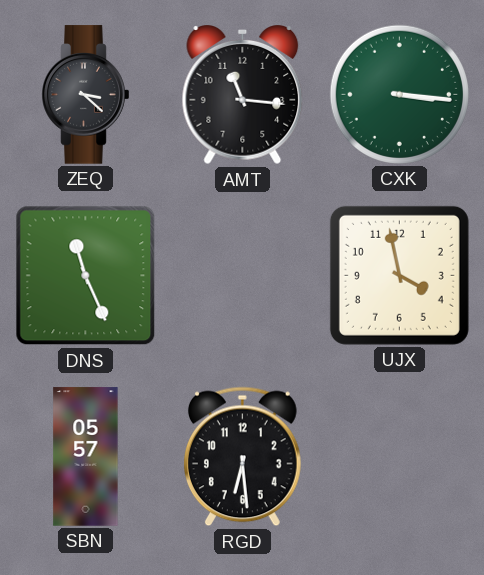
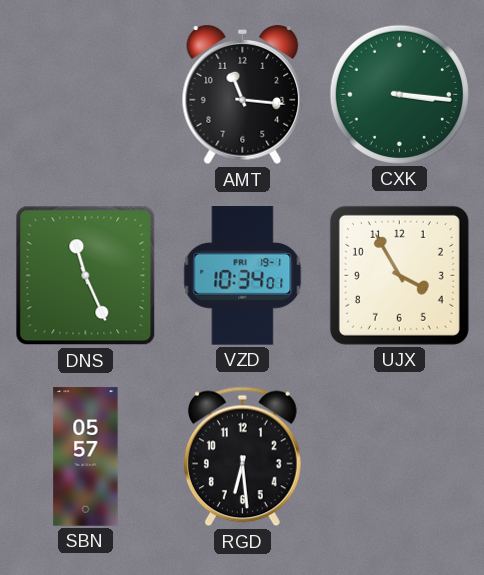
ZEQ: 3:22 -> none (86, 95)
VZD: none -> 10:34 (243, 276)
UJX: 3:58 -> 3:55 (399, 275)
